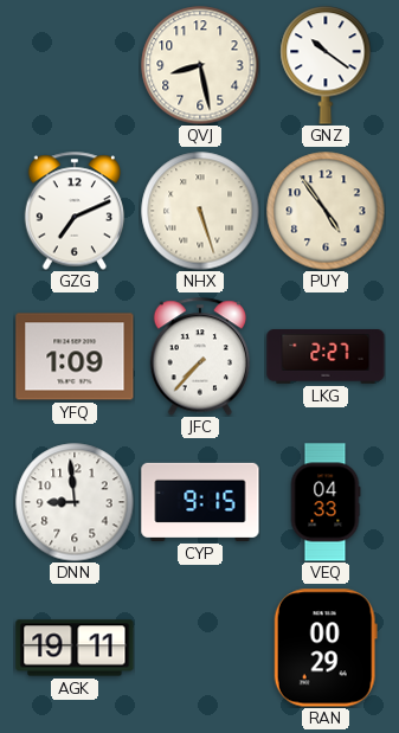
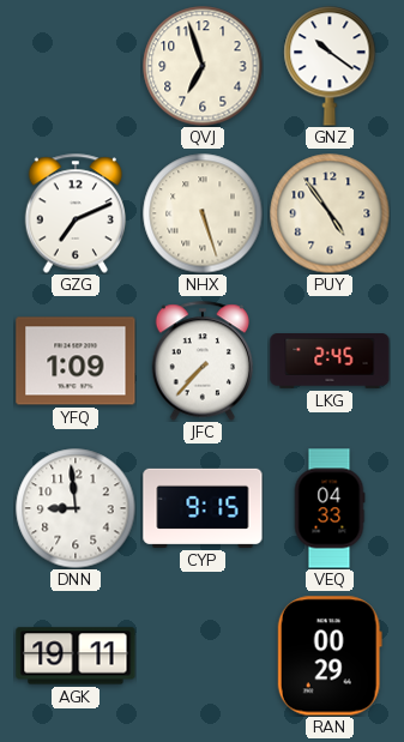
QVJ: 8:28 -> 6:57 (203, 66)
LKG: 2:27 -> 2:45 (330, 362)
